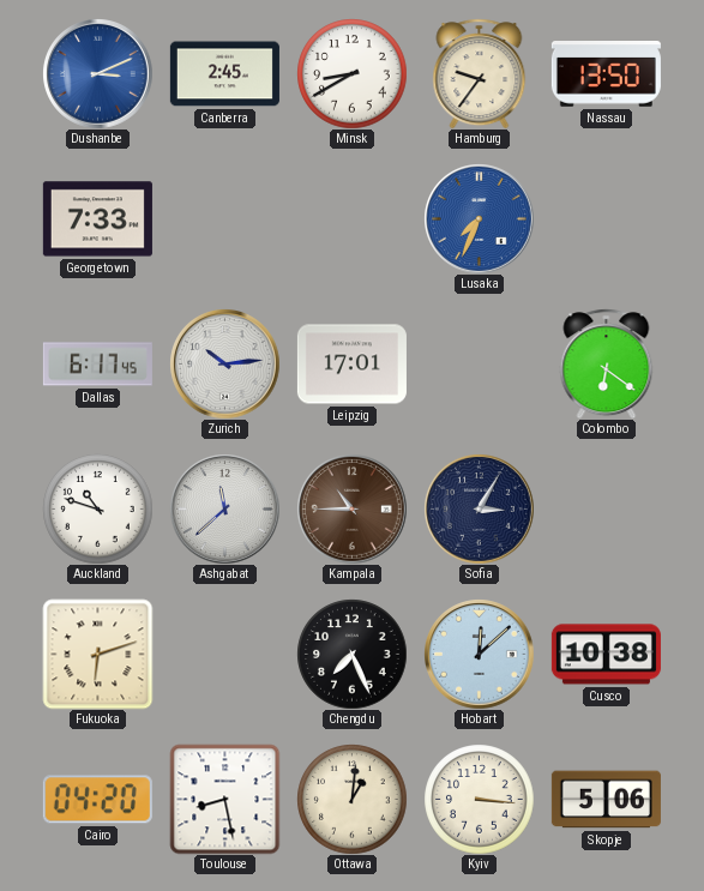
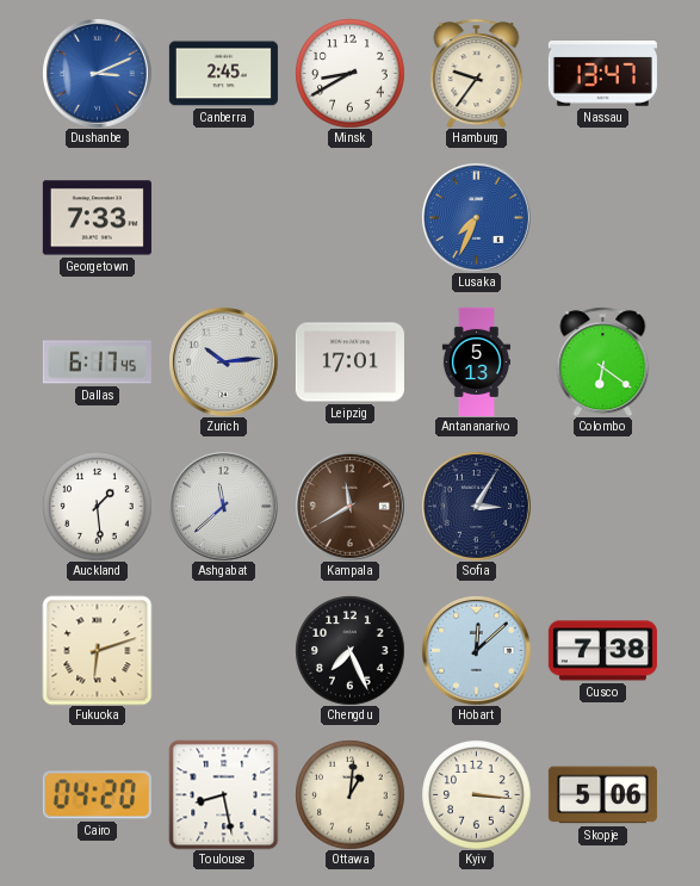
Nassau: 13:50 -> 13:47 (602, 74)
Antananarivo: none -> 5:13 (476, 361)
Auckland: 10:48 -> 1:29 (97, 506)
Kampala: 10:45 -> 11:40 (351, 507)
Cusco: 10:38 -> 7:38 (602, 651)
